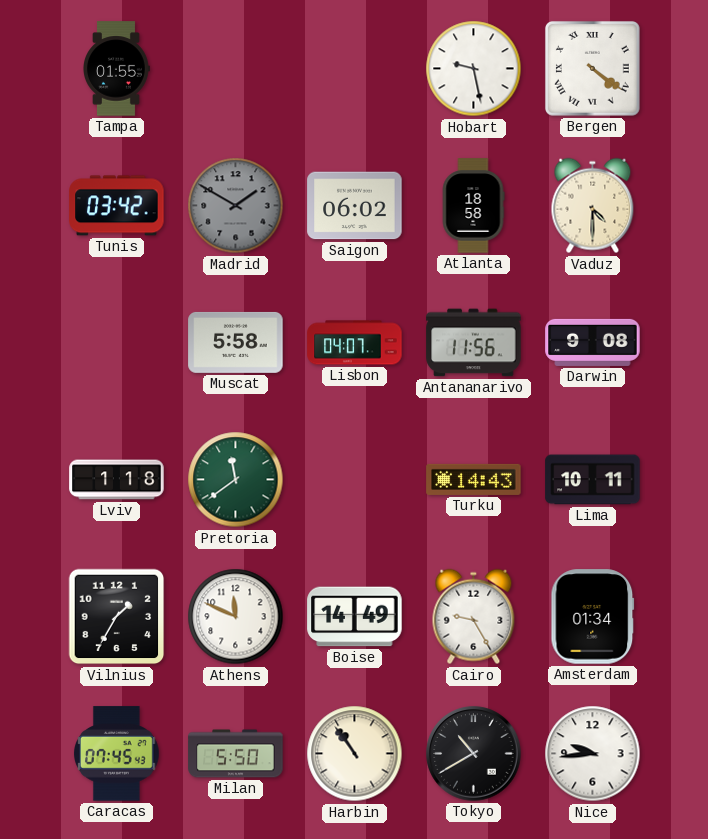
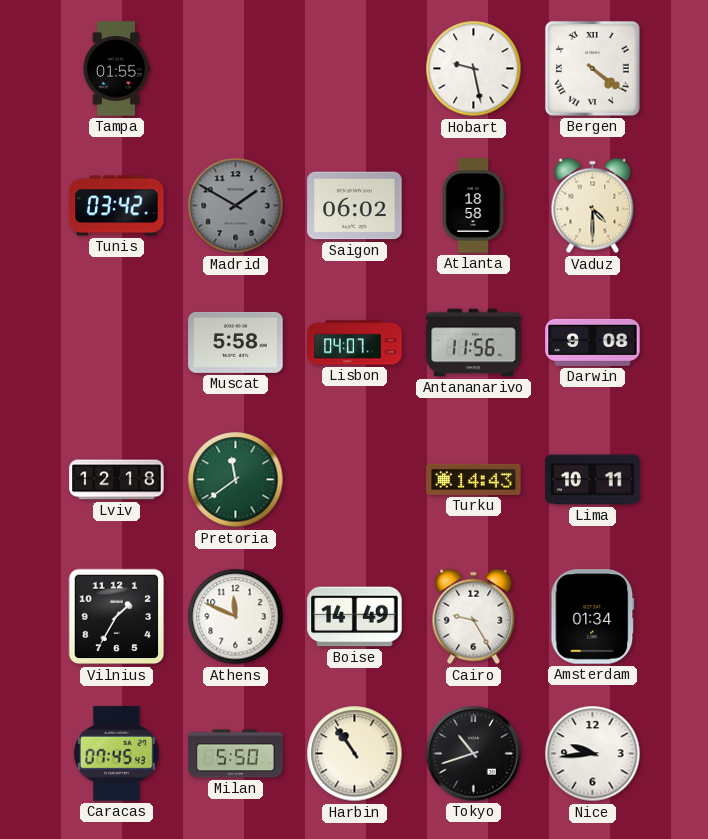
Lviv: 1:18 -> 12:18 (117, 480)
Tokyo: 10:40 -> 10:42 (474, 754)
